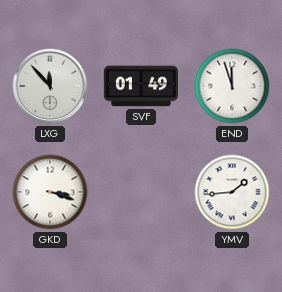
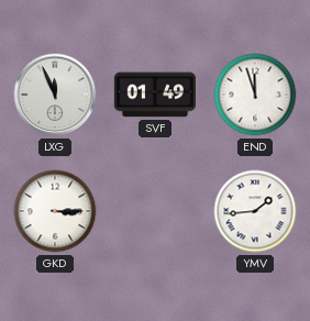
LXG: 11:53 -> 11:56 (55, 95)
GKD: 3:18 -> 3:15 (55, 211)
